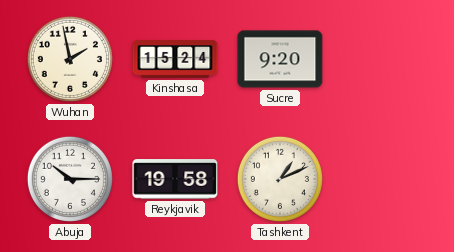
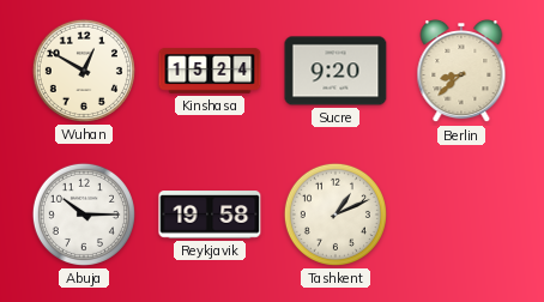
Wuhan: 1:58 -> 12:50 (84, 71)
Berlin: none -> 8:38 (461, 72)
